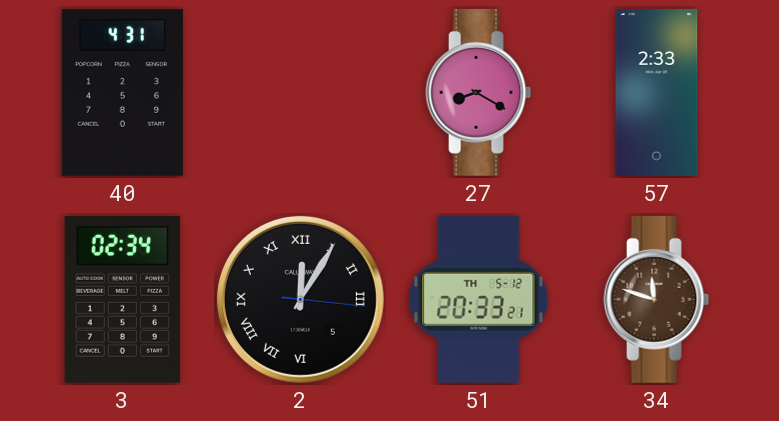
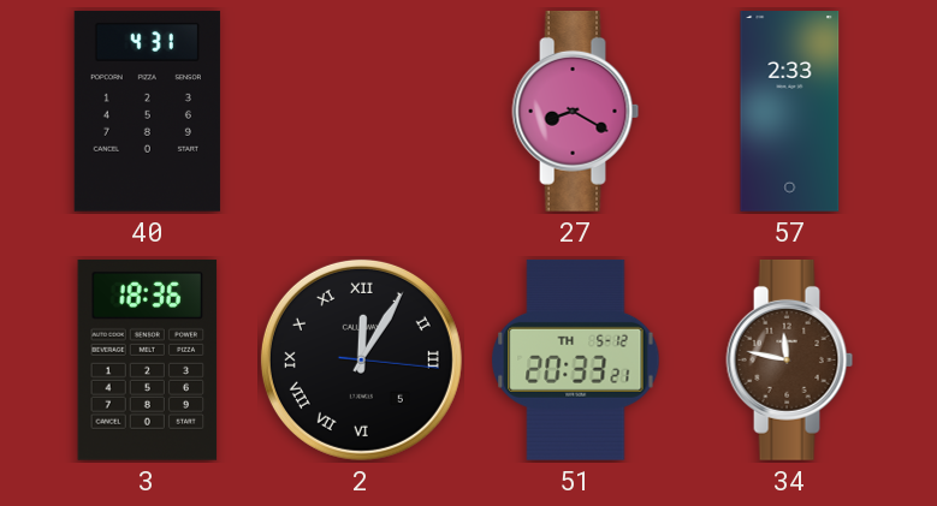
3: 02:34 -> 18:36 (148, 359)
34: 11:48 -> 11:47 (790, 359)
